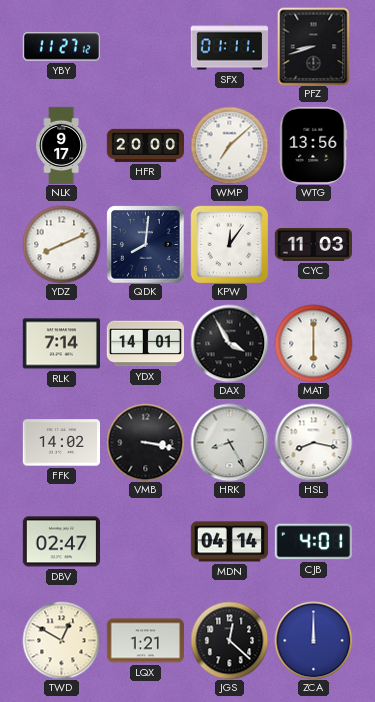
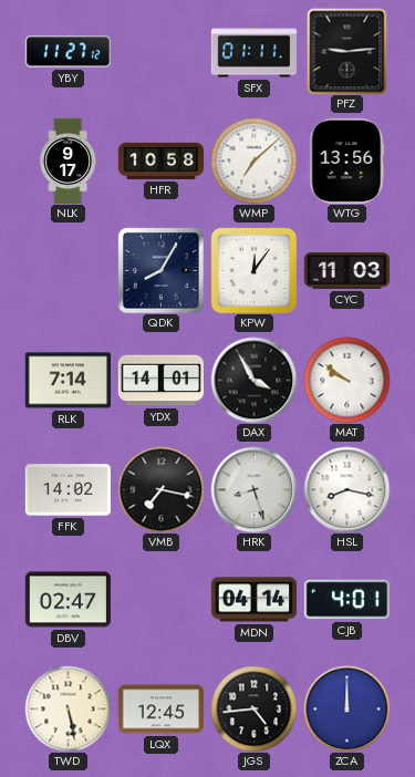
PFZ: 8:42 -> 9:14 (347, 51)
HFR: 20:00 -> 10:58 (160, 160)
YDZ: 8:11 -> none (61, 244)
QDK: 8:01 -> 8:05 (160, 270)
MAT: 6:00 -> 9:51 (346, 380)
VMB: 3:17 -> 7:17 (160, 489)
HRK: 8:25 -> 8:27 (253, 489)
TWD: 12:50 -> 5:28 (68, 708)
LQX: 1:21 -> 12:45 (160, 709)
JGS: 12:22 -> 4:44 (253, 708)
